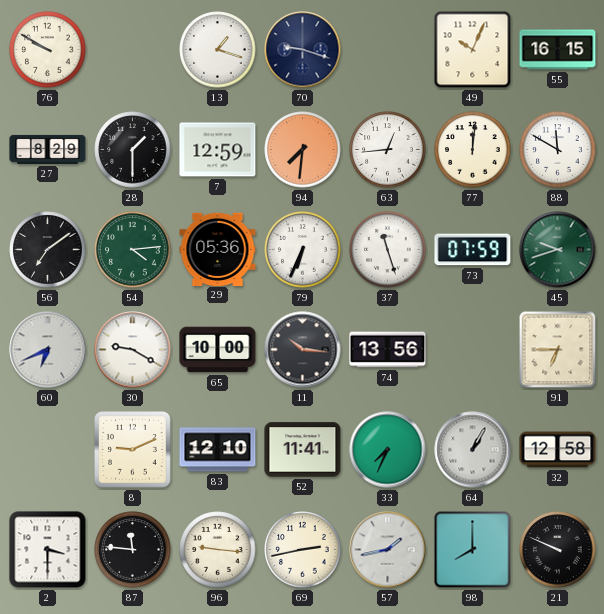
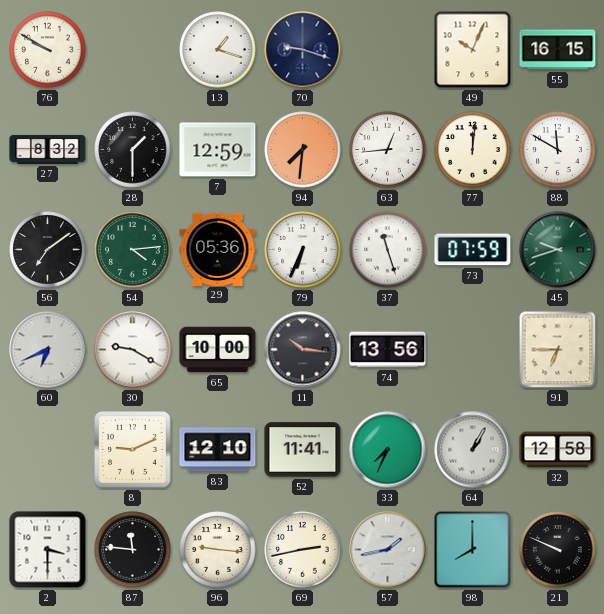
27: 8:29 -> 8:32 (48, 149)
